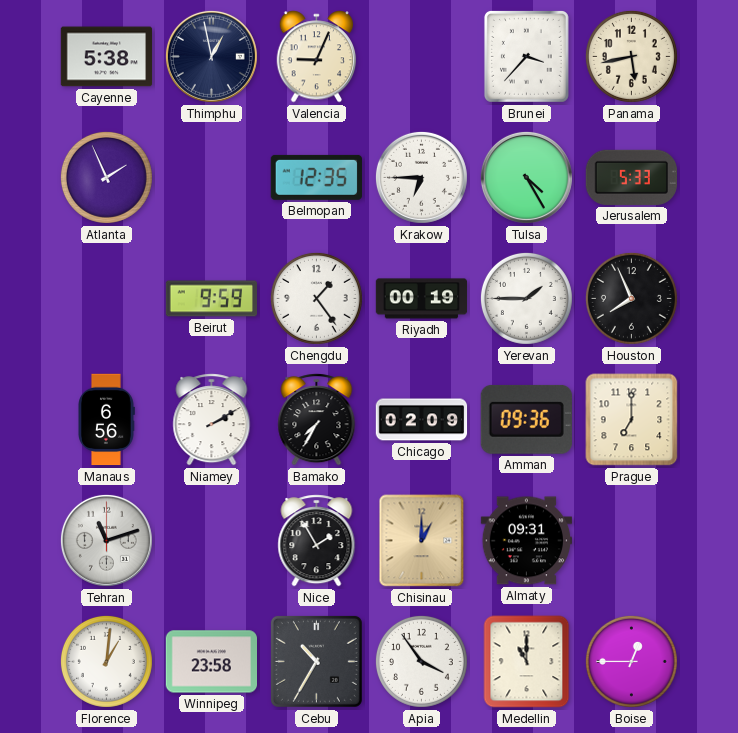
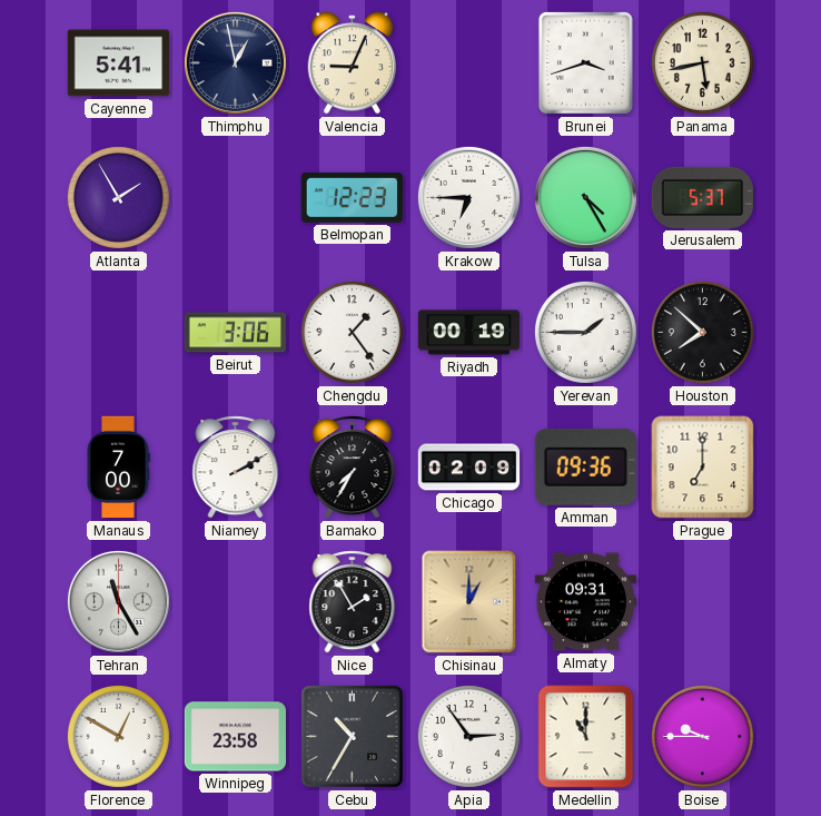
Cayenne: 5:38 -> 5:41 (119, 63)
Brunei: 3:37 -> 3:42 (585, 62)
Atlanta: 1:56 -> 1:55 (118, 197)
Belmopan: 12:35 -> 12:23 (352, 197)
Jerusalem: 5:33 -> 5:37 (702, 197)
Beirut: 9:59 -> 3:06 (236, 333)
Houston: 7:56 -> 7:52 (702, 332)
Manaus: 6:56 -> 7:00 (118, 468)
Tehran: 11:12 -> 11:25 (118, 601)
Florence: 1:01 -> 12:50 (118, 736)
Apia: 3:54 -> 2:54 (468, 736)
Boise: 12:45 -> 9:45 (702, 736)
